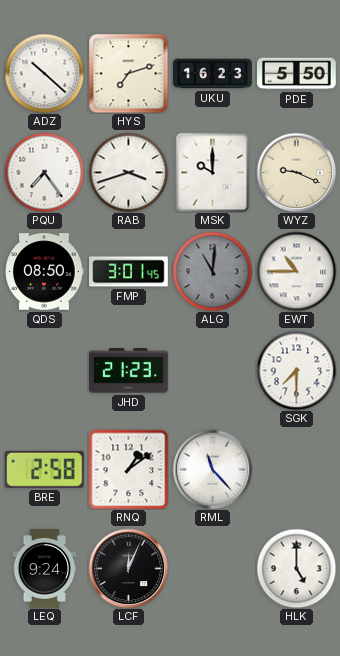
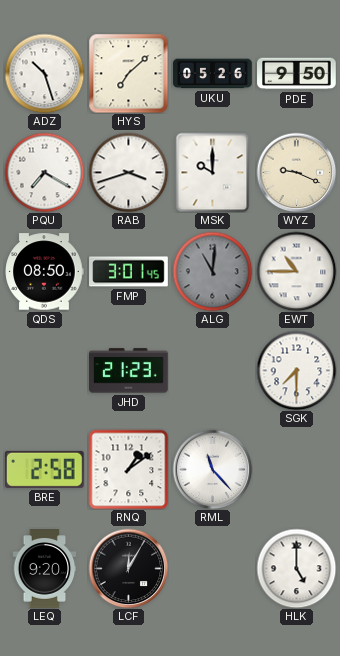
ADZ: 10:22 -> 10:27 (44, 73)
HYS: 7:12 -> 7:08 (128, 73)
UKU: 16:23 -> 05:26 (213, 74)
PDE: 5:50 -> 9:50 (297, 74)
PQU: 7:24 -> 7:20 (44, 172)
LEQ: 9:24 -> 9:20 (45, 569)
LCF: 12:04 -> 12:05 (128, 568)
